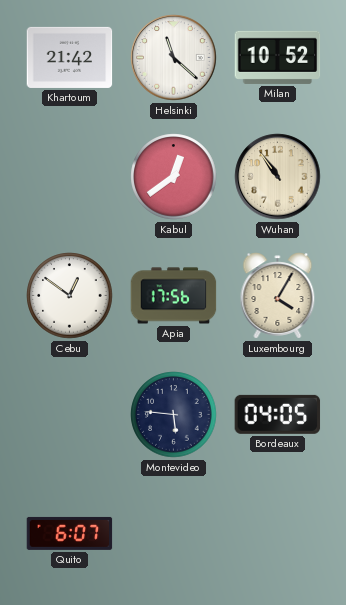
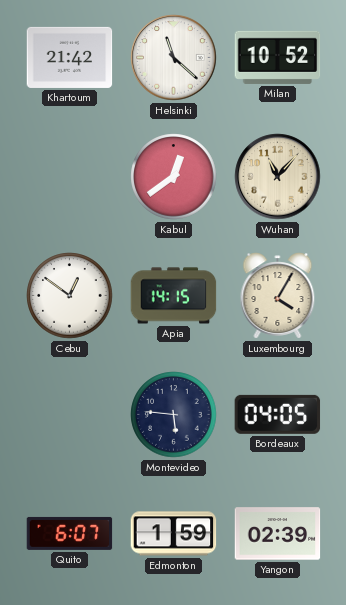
Wuhan: 10:54 -> 11:07 (278, 177)
Apia: 17:56 -> 14:15 (174, 296)
Edmonton: none -> 1:59 (174, 534)
Yangon: none -> 02:39 (278, 534)
